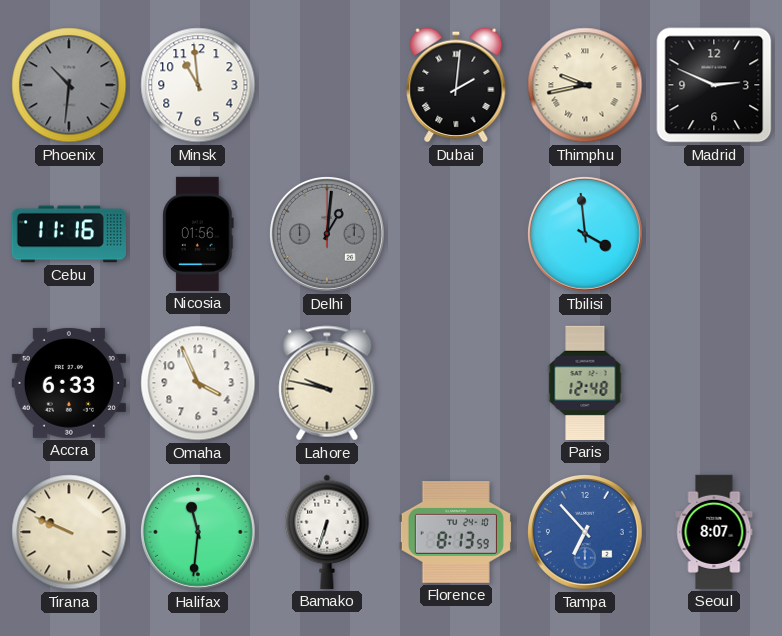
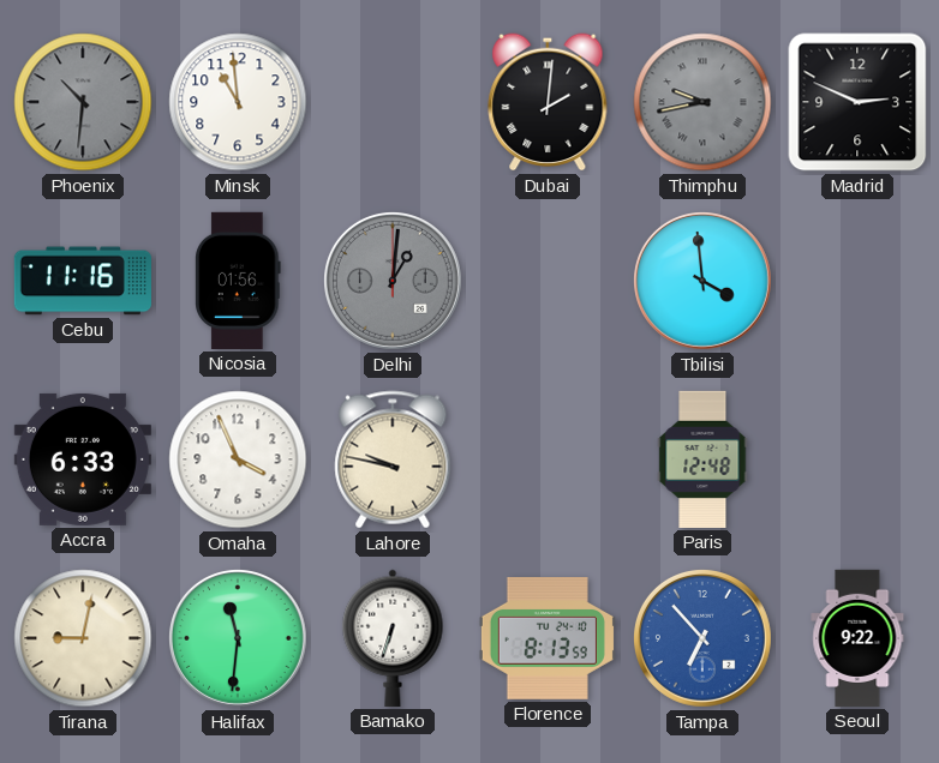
Thimphu dial: cream -> grey (702, 102)
Tirana: 9:49 -> 9:02 (83, 638)
Seoul: 8:07 -> 9:22 (857, 638)
